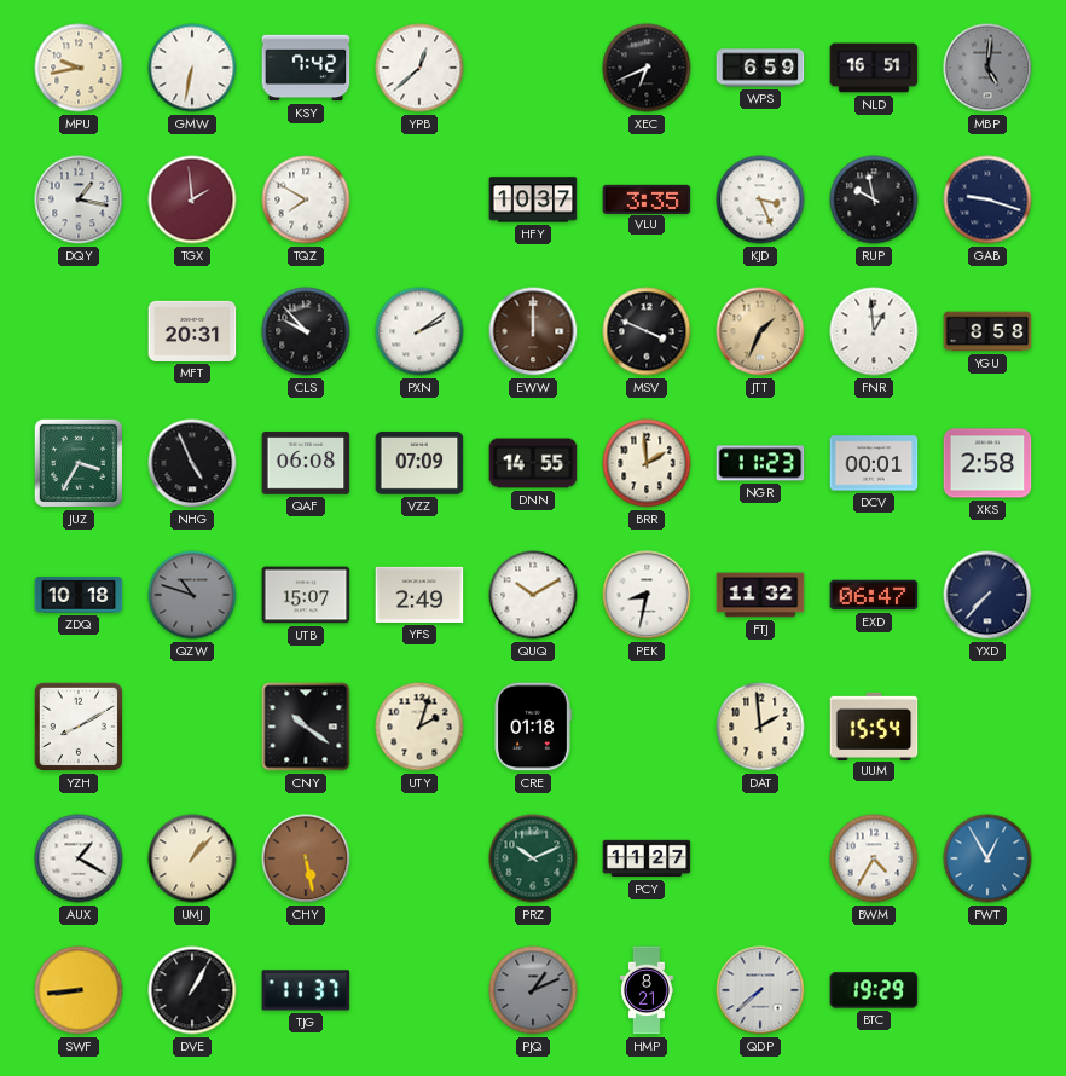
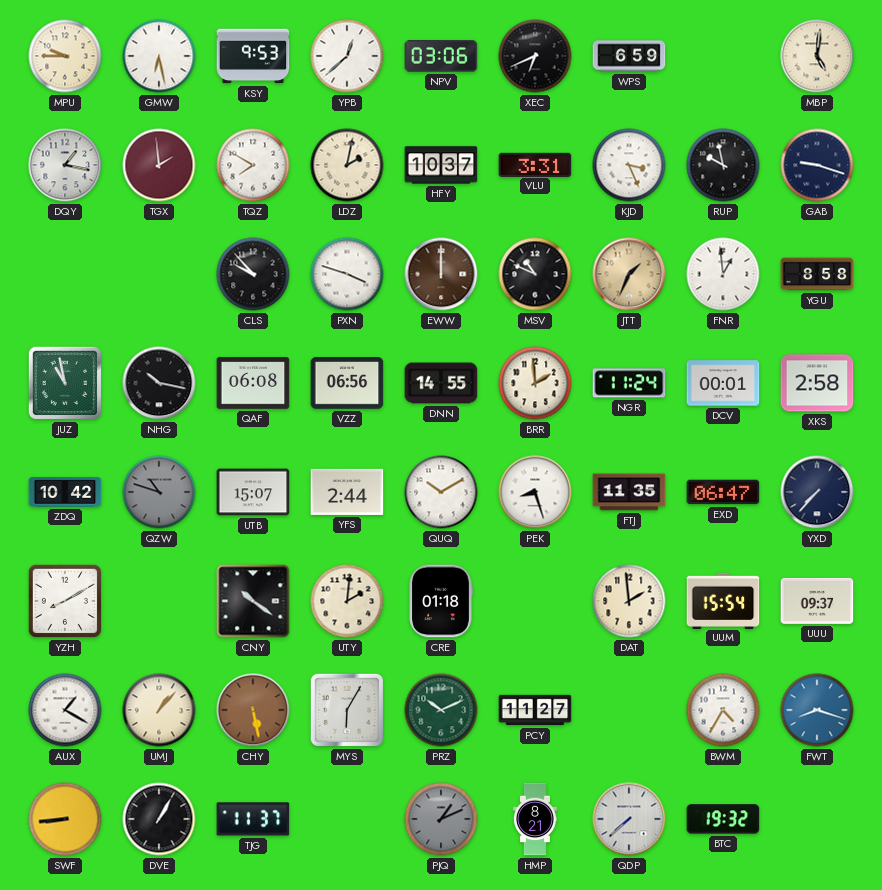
MPU: 9:43 -> 9:45 (65, 56)
GMW: 6:32 -> 6:28 (159, 56)
KSY: 7:42 -> 9:53 (253, 56)
NPV: none -> 03:06 (441, 56)
NLD: 16:51 -> none (874, 68)
MBP dial: grey -> cream (817, 56)
LDZ: none -> 2:02 (347, 165)
VLU: 3:35 -> 3:31 (535, 164)
MFT: 20:31 -> none (192, 331)
PXN: 2:09 -> 3:48 (347, 274)
MSV: 3:49 -> 10:49 (535, 274)
JUZ: 3:35 -> 10:58 (65, 383)
NHG: 4:56 -> 10:17 (159, 383)
VZZ: 07:09 -> 06:56 (347, 383)
NGR: 11:23 -> 11:24 (629, 383)
ZDQ: 10:18 -> 10:42 (65, 492)
YFS: 2:49 -> 2:44 (347, 492)
PEK: 8:32 -> 8:27 (535, 492)
FTJ: 11:32 -> 11:35 (629, 492)
UTY: 2:03 -> 2:01 (347, 601)
UUU: none -> 09:37 (817, 601)
MYS: none -> 6:05 (347, 710)
FWT: 12:55 -> 8:18 (817, 710)
BTC: 19:29 -> 19:32 (723, 819)
